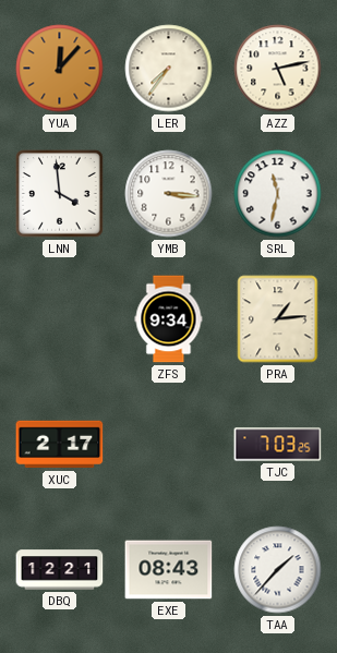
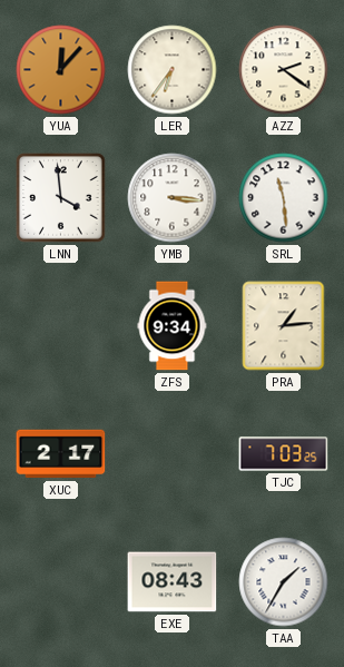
LER: 7:36 -> 6:36 (173, 70)
AZZ: 5:13 -> 2:21 (284, 70)
SRL: 11:32 -> 11:29 (284, 198)
DBQ: 12:21 -> none (60, 570)
TAA: 1:37 -> 1:35 (284, 582)
